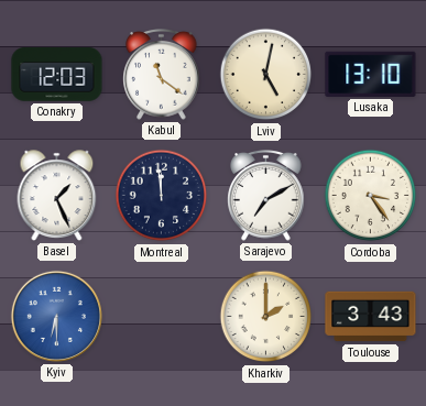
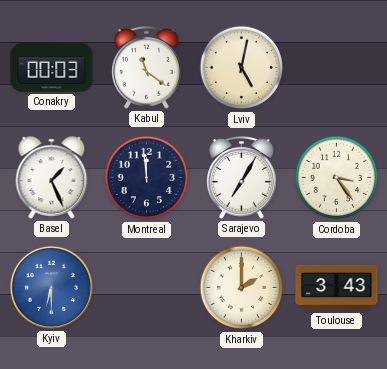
Conakry: 12:03 -> 00:03 (52, 68)
Lusaka: 13:10 -> none (371, 74)
Sarajevo: 7:10 -> 7:05 (242, 178)
